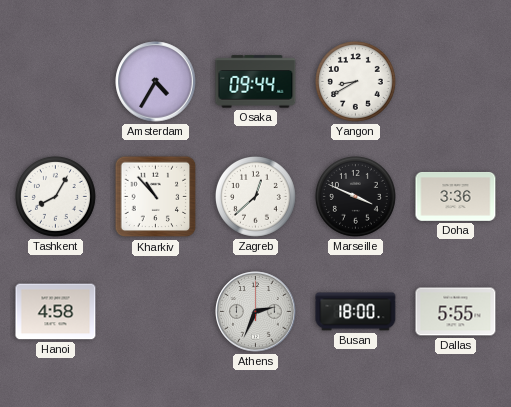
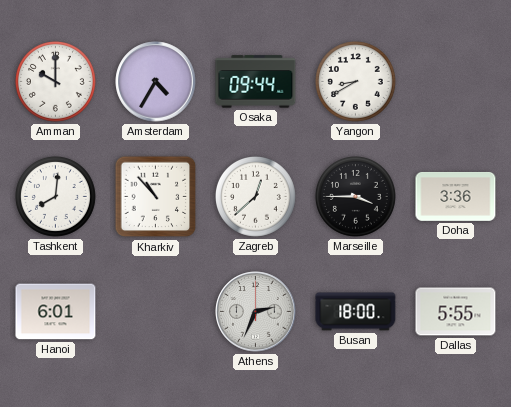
Amman: none -> 10:00 (55, 81)
Tashkent: 8:05 -> 8:01 (55, 196)
Marseille: 3:49 -> 3:45 (355, 196)
Hanoi: 4:58 -> 6:01 (56, 312)
